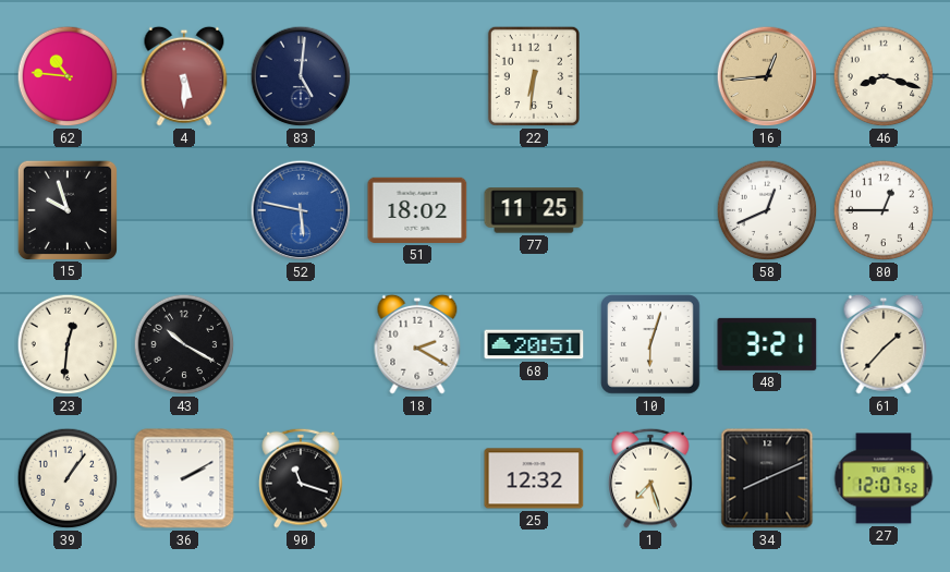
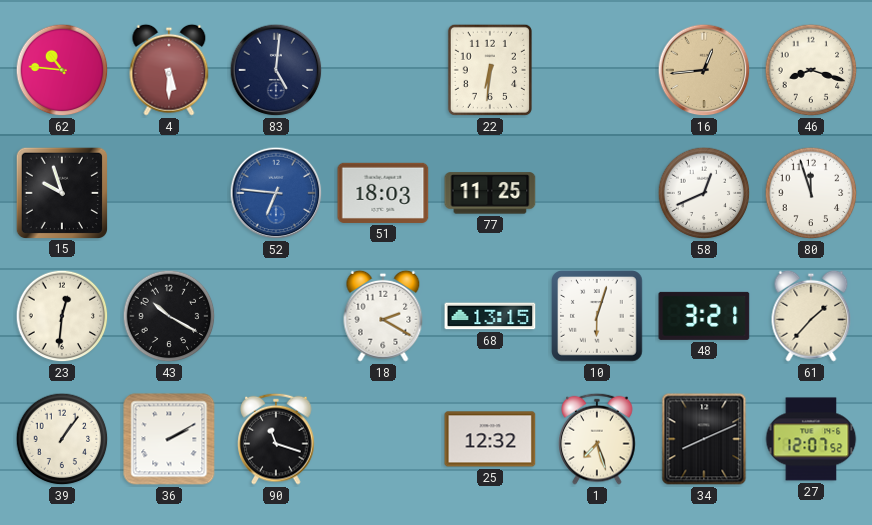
52: 5:47 -> 6:46 (276, 193)
51: 18:02 -> 18:03 (383, 193)
80: 12:45 -> 11:57 (811, 193)
68: 20:51 -> 13:15 (490, 316)
